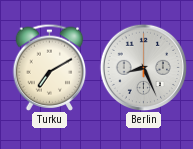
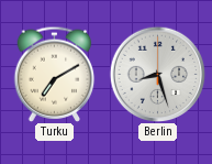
Berlin: 8:26 -> 8:27 (157, 74)
